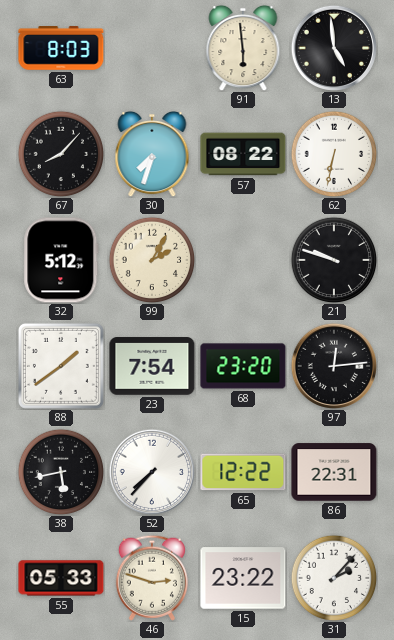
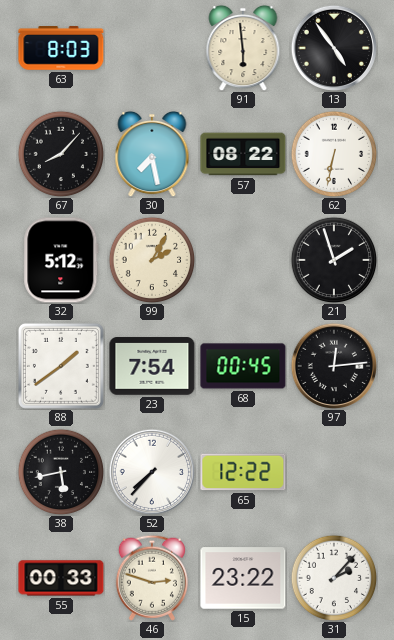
13: 4:59 -> 4:54 (334, 48)
30: 7:33 -> 7:28 (152, 154)
21: 9:48 -> 1:57 (334, 260)
68: 23:20 -> 00:45 (243, 366)
86: 22:31 -> none (334, 472)
55: 05:33 -> 00:33 (61, 578)
